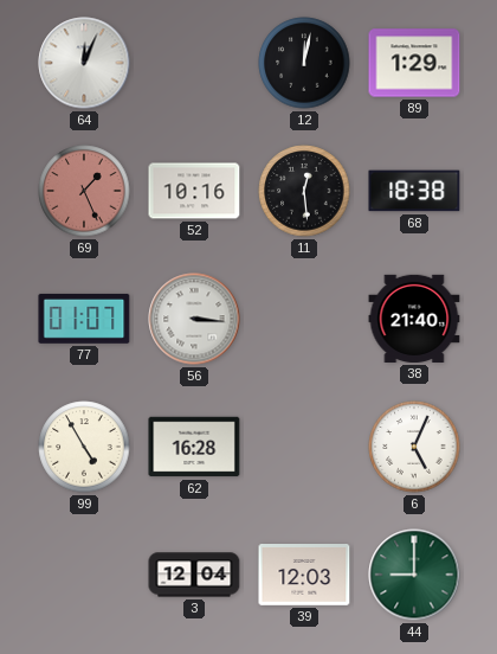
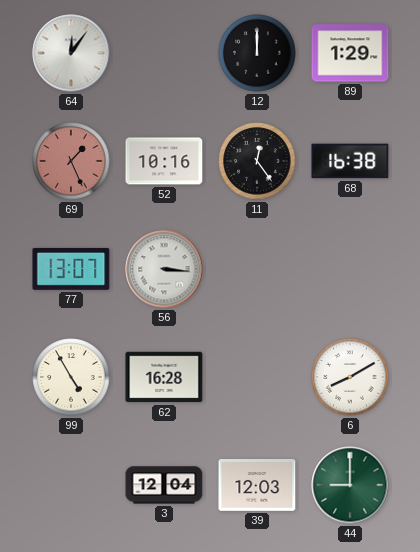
64: 12:04 -> 12:06 (71, 53)
12: 12:02 -> 12:00 (257, 53)
11: 12:29 -> 12:24 (257, 161)
68: 18:38 -> 16:38 (350, 161)
77: 01:07 -> 13:07 (71, 269)
38: 21:40 -> none (414, 319)
6: 5:04 -> 8:10 (350, 377)
